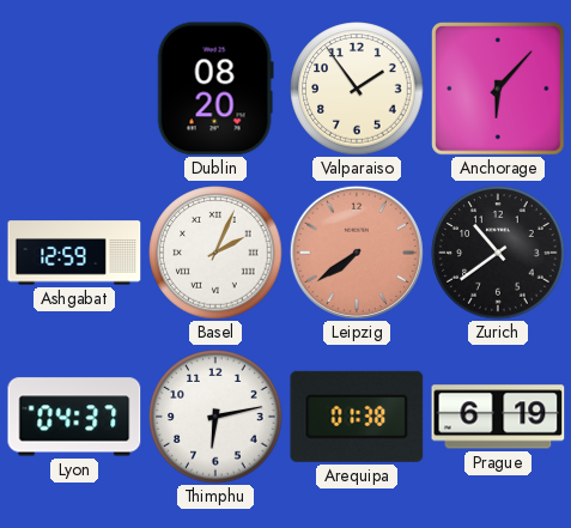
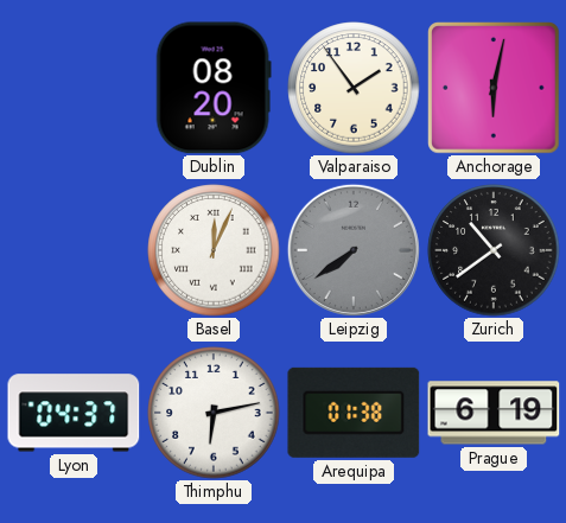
Anchorage: 6:07 -> 6:02 (494, 88)
Ashgabat: 12:59 -> none (74, 253)
Basel: 2:04 -> 12:04 (214, 250)
Leipzig dial: salmon -> grey (354, 250)
